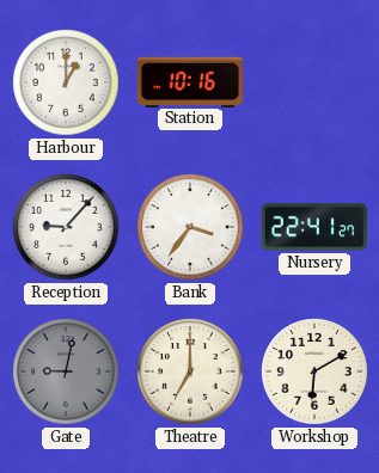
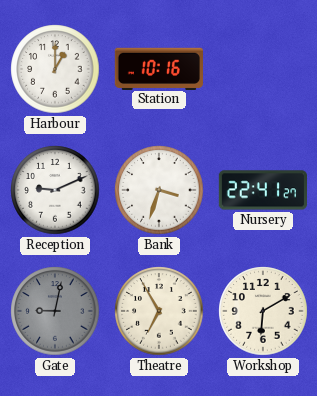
Reception: 9:07 -> 9:11 (55, 190)
Bank: 3:36 -> 3:33 (159, 190)
Theatre: 7:00 -> 6:55 (159, 311)
